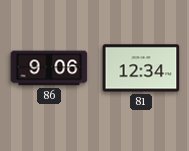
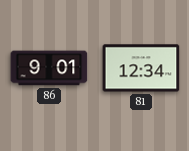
86: 9:06 -> 9:01 (49, 68)
